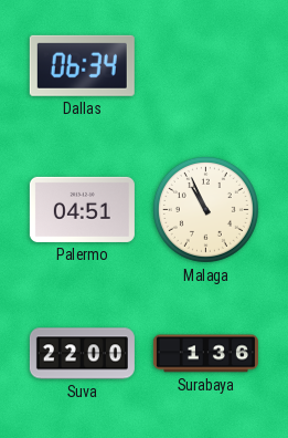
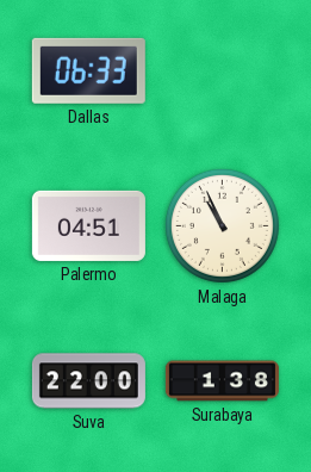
Dallas: 06:34 -> 06:33 (88, 70)
Surabaya: 1:36 -> 1:38 (222, 381)
